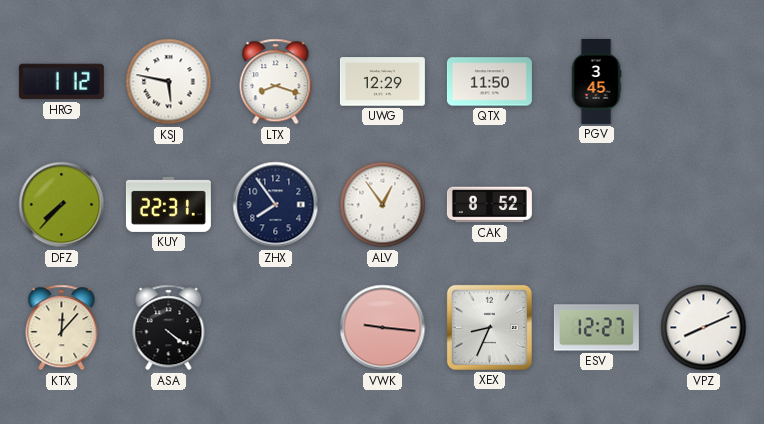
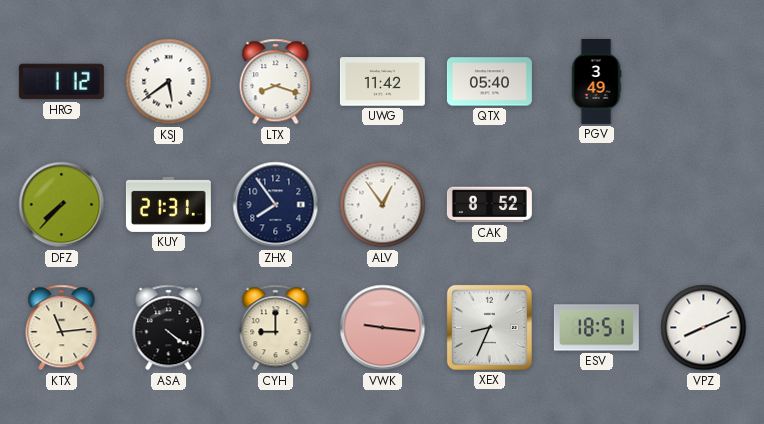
KSJ: 5:47 -> 5:39 (169, 82)
UWG: 12:29 -> 11:42 (382, 82)
QTX: 11:50 -> 05:40 (489, 82)
PGV: 3:45 -> 3:49 (596, 81)
KUY: 22:31 -> 21:31 (168, 204)
KTX: 12:07 -> 11:14 (62, 328)
CYH: none -> 9:00 (276, 328)
ESV: 12:27 -> 18:51 (596, 328)
